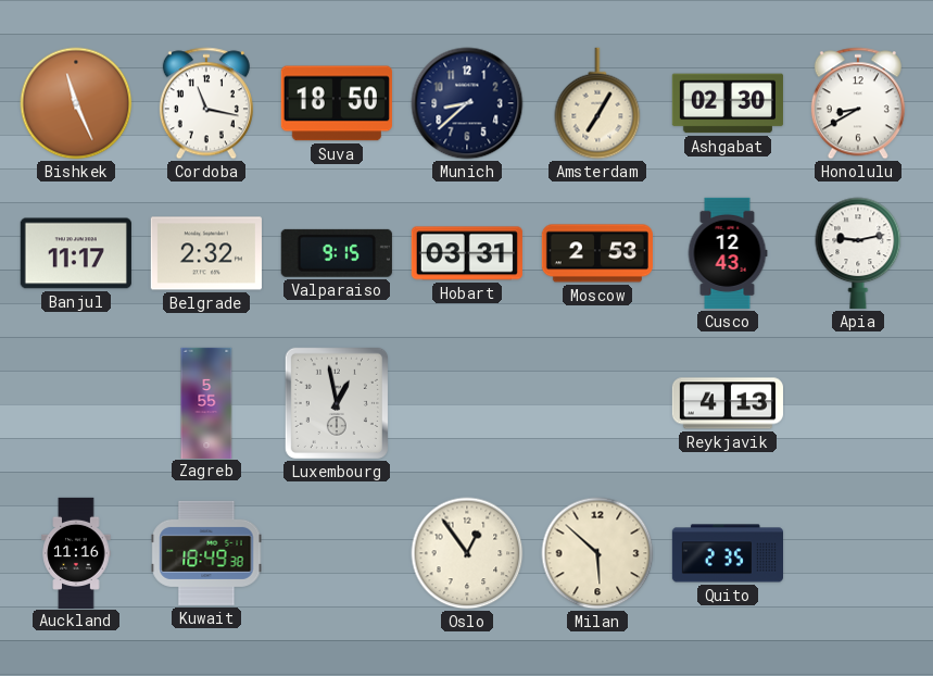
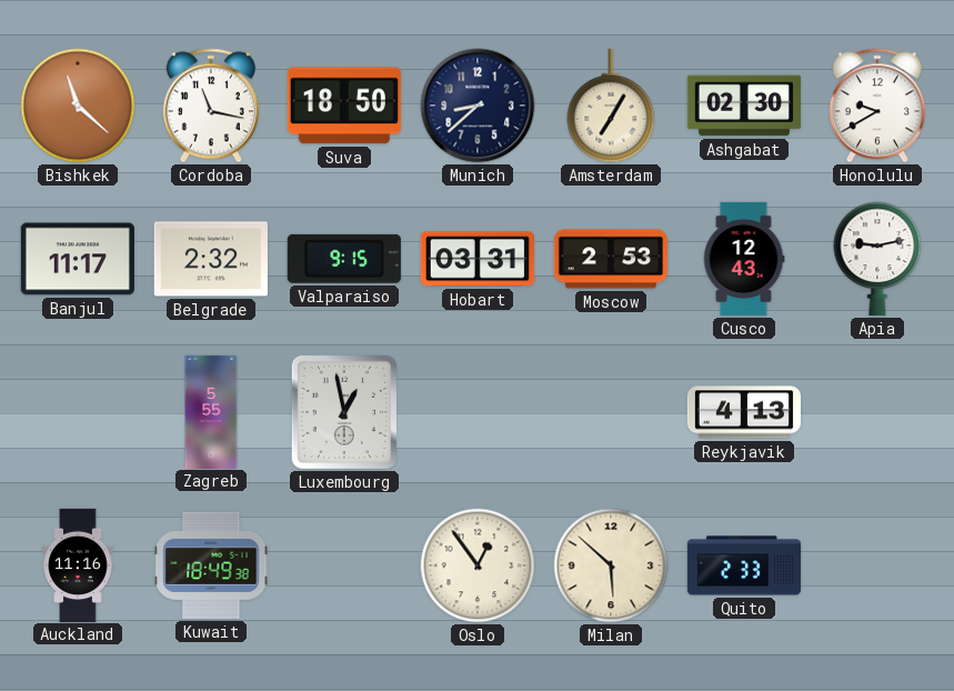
Bishkek: 11:26 -> 11:22 (78, 106)
Honolulu: 8:40 -> 9:40 (877, 106)
Quito: 2:35 -> 2:33 (743, 565)
